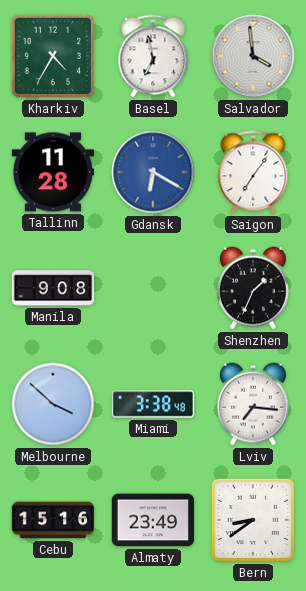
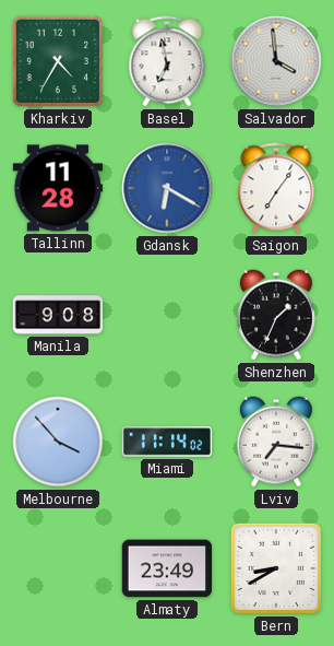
Melbourne: 3:52 -> 3:53 (58, 442)
Miami: 3:38 -> 11:14 (167, 442)
Cebu: 15:16 -> none (53, 520)
Bern: 8:39 -> 8:40 (276, 568)
